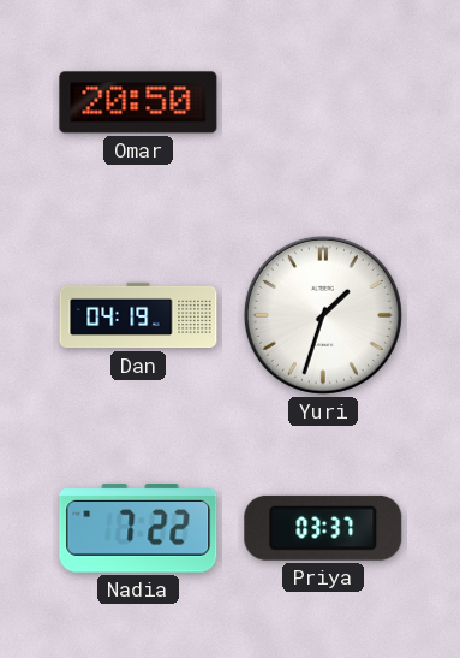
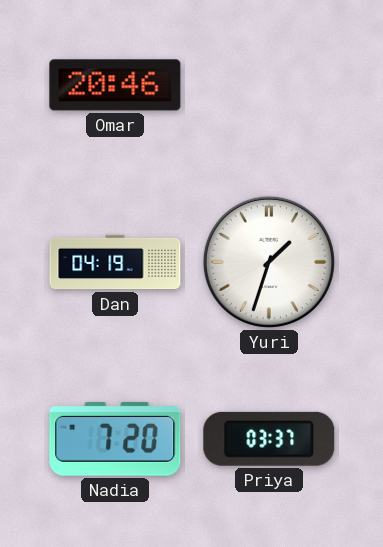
Omar: 20:50 -> 20:46 (115, 85)
Nadia: 7:22 -> 7:20 (115, 439)
